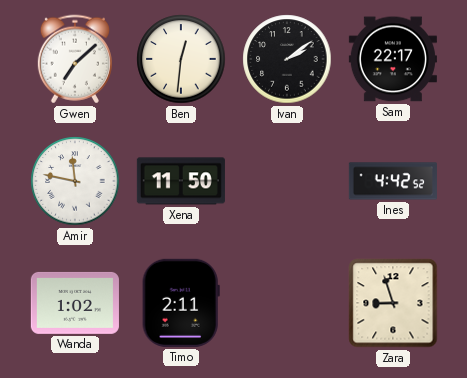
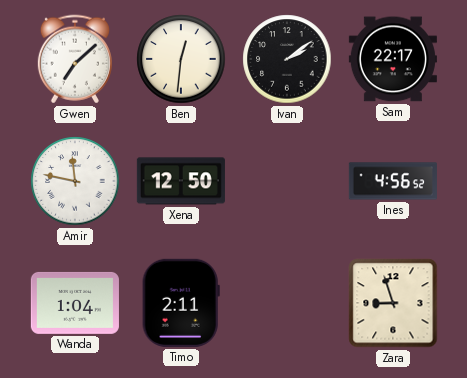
Xena: 11:50 -> 12:50 (181, 181)
Ines: 4:42 -> 4:56 (393, 181)
Wanda: 1:02 -> 1:04 (75, 303)
